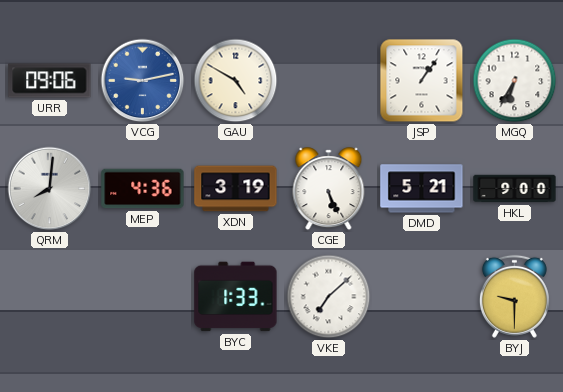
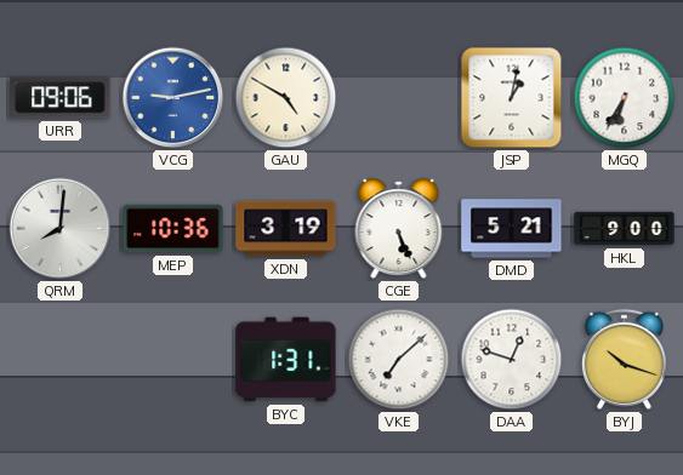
JSP: 1:06 -> 1:02 (512, 98)
MEP: 4:36 -> 10:36 (173, 229)
BYC: 1:33 -> 1:31 (286, 360)
DAA: none -> 12:48 (512, 360)
BYJ: 9:30 -> 10:18 (624, 359)
